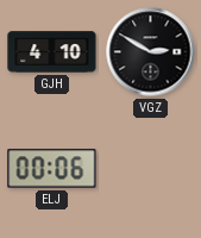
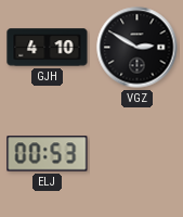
ELJ: 00:06 -> 00:53 (48, 154)
